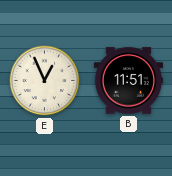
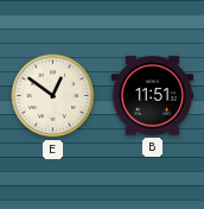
E: 12:56 -> 12:51 (53, 96)
